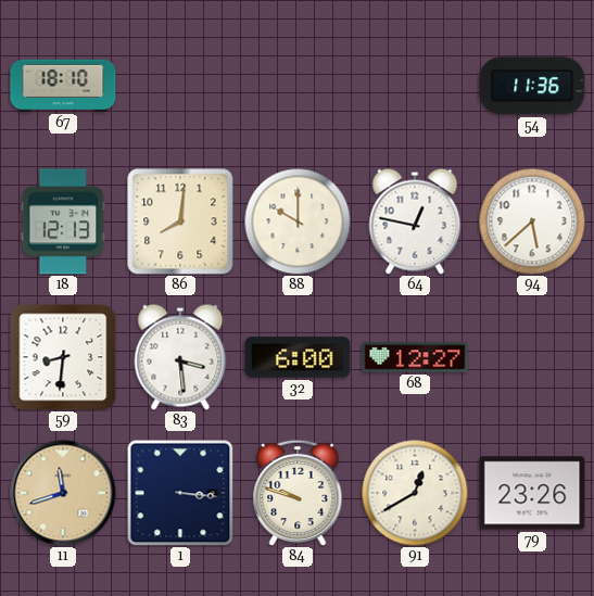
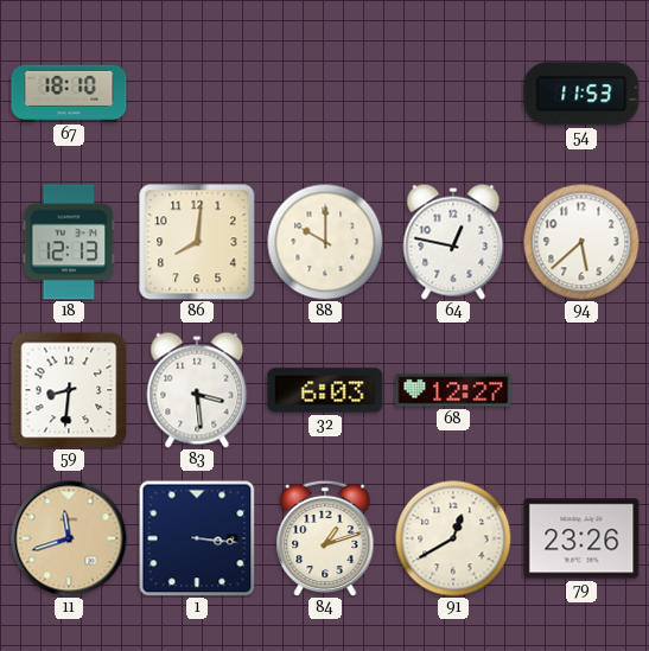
54: 11:36 -> 11:53 (581, 94)
32: 6:00 -> 6:03 (325, 390)
84: 9:48 -> 1:12 (325, 538)
